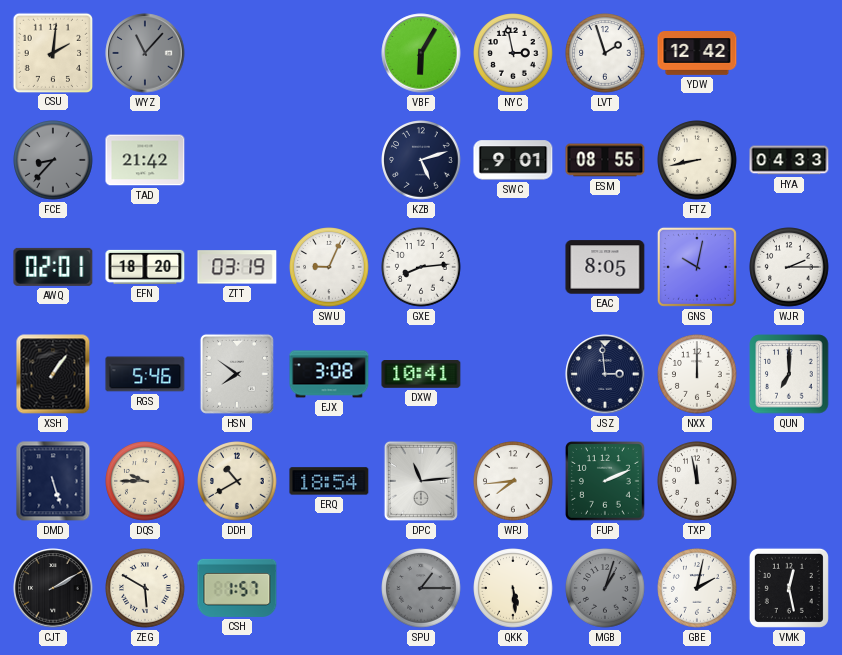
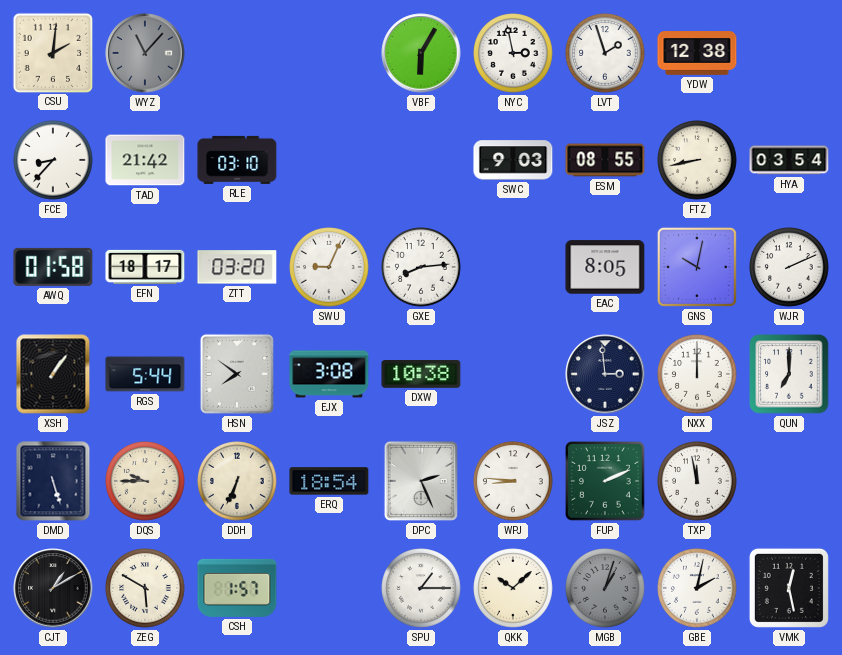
YDW: 12:42 -> 12:38 (697, 53)
FCE dial: grey -> white (53, 160)
RLE: none -> 03:10 (237, 160)
KZB: 5:12 -> none (421, 160)
SWC: 9:01 -> 9:03 (513, 160)
HYA: 04:33 -> 03:54 (789, 160)
AWQ: 02:01 -> 01:58 (53, 267)
EFN: 18:20 -> 18:17 (145, 267)
ZTT: 03:19 -> 03:20 (237, 267)
WJR: 2:15 -> 2:11 (789, 267)
RGS: 5:46 -> 5:44 (145, 374)
DXW: 10:41 -> 10:38 (421, 375)
DDH: 10:40 -> 6:34 (237, 481)
DPC: 11:14 -> 2:26 (421, 481)
WPJ: 7:44 -> 8:46 (513, 481)
CJT: 2:10 -> 1:10 (53, 588)
SPU dial: grey -> white (421, 588)
QKK: 5:29 -> 10:08 (513, 588)
